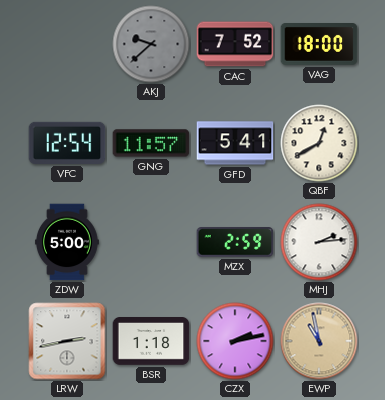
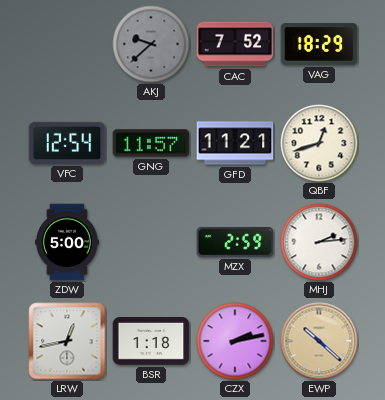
VAG: 18:00 -> 18:29 (319, 45)
GFD: 5:41 -> 11:21 (235, 143)
QBF: 12:40 -> 12:42 (319, 143)
LRW: 2:43 -> 12:43 (67, 341)
EWP: 10:58 -> 10:22 (319, 341)
